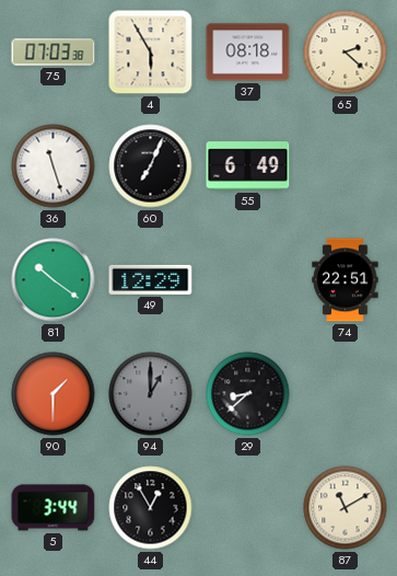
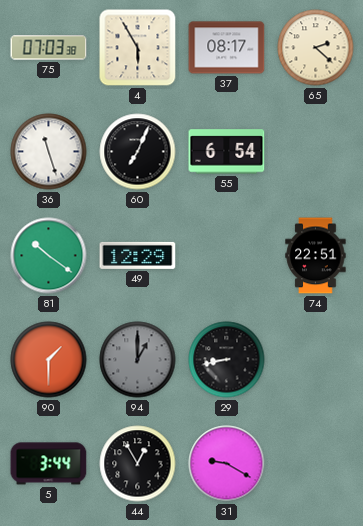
37: 08:18 -> 08:17 (227, 48)
55: 6:49 -> 6:54 (227, 152)
29: 8:38 -> 8:43 (227, 360)
31: none -> 9:20 (227, 464)
87: 11:10 -> none (346, 508)
